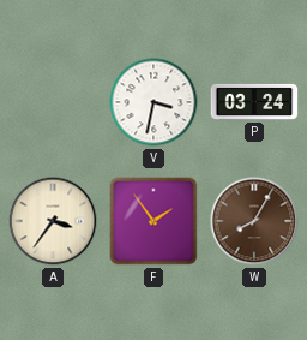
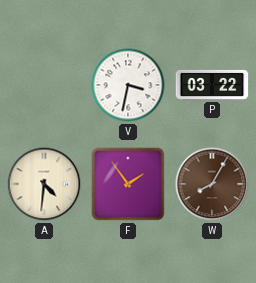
P: 03:24 -> 03:22 (212, 85)
A: 3:36 -> 4:31 (44, 184)
